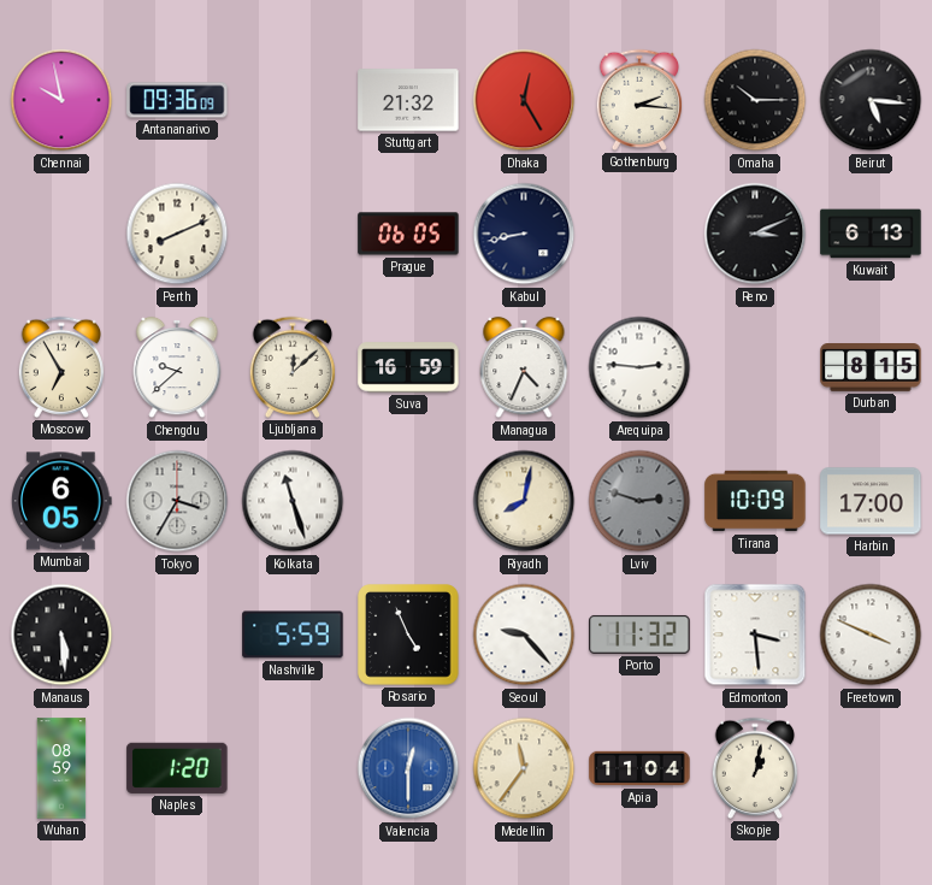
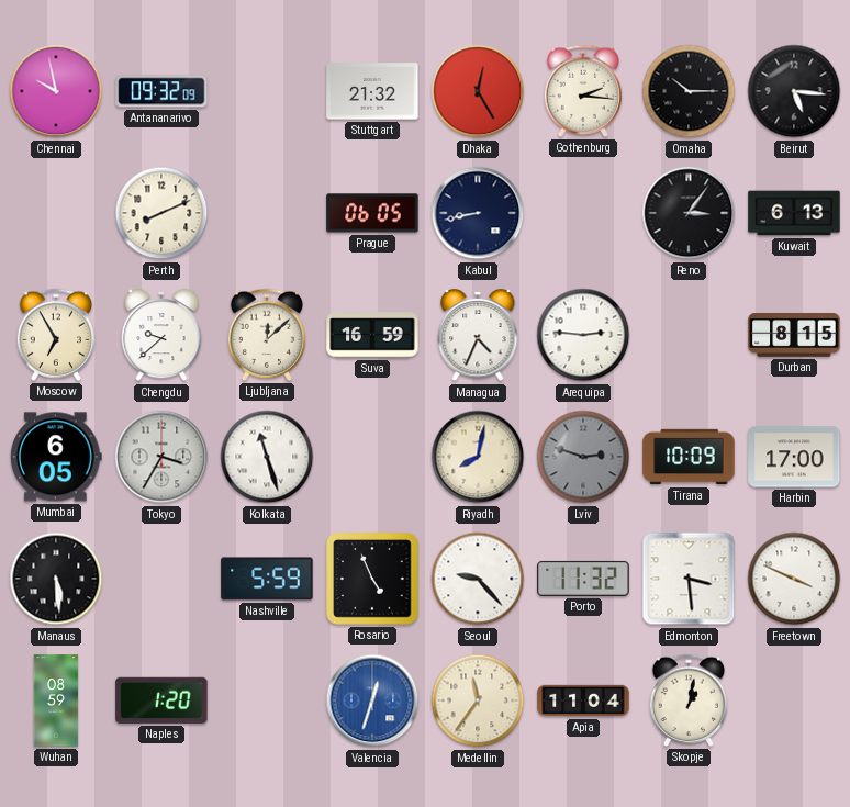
Antananarivo: 09:36 -> 09:32 (161, 91)
Reno: 3:11 -> 3:06 (689, 213)
Valencia: 12:30 -> 12:33 (372, 700)
